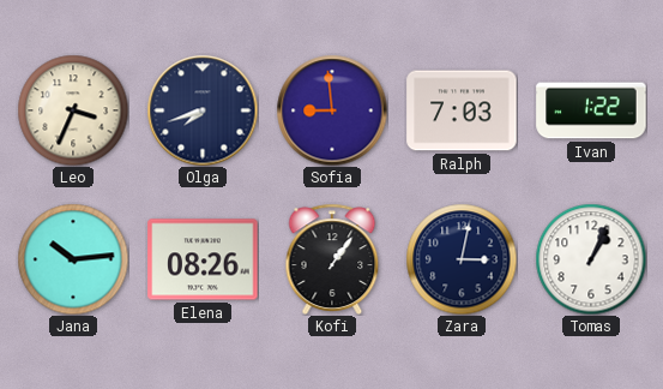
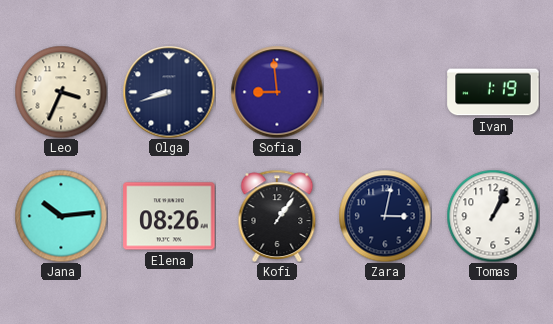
Olga: 7:42 -> 8:42 (169, 92)
Ralph: 7:03 -> none (462, 110)
Ivan: 1:22 -> 1:19 (493, 92)
